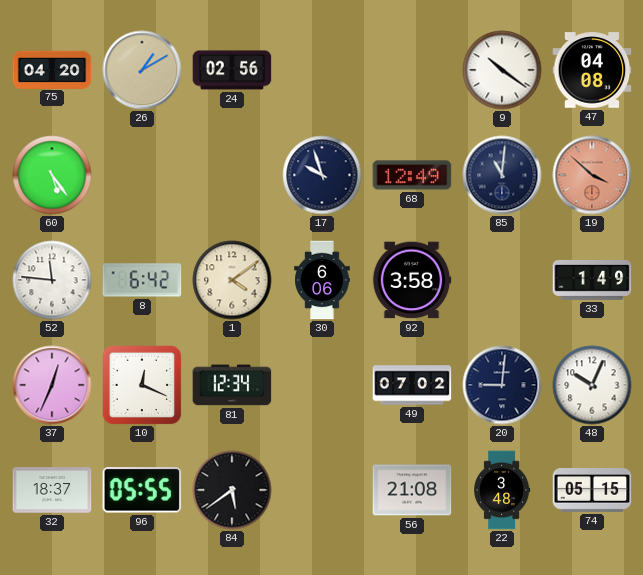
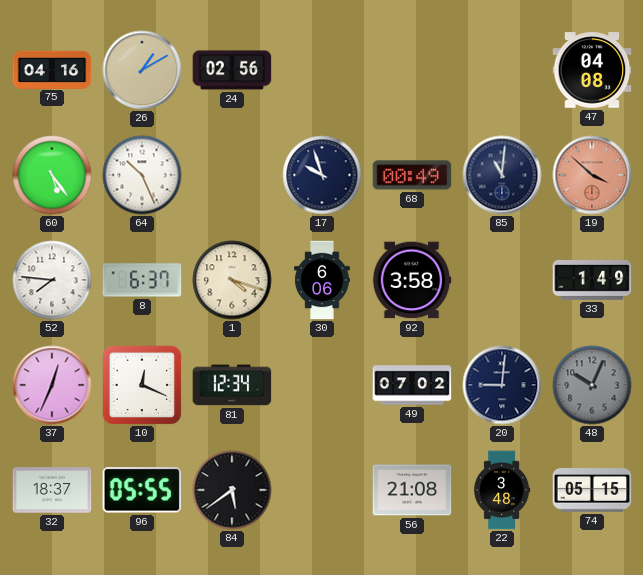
75: 04:20 -> 04:16 (52, 69)
9: 10:21 -> none (502, 70)
64: none -> 10:26 (142, 175)
68: 12:49 -> 00:49 (412, 175)
52: 11:46 -> 7:46 (52, 280)
8: 6:42 -> 6:37 (142, 280)
1: 4:09 -> 4:18 (232, 280)
48 dial: white -> grey (592, 385)
